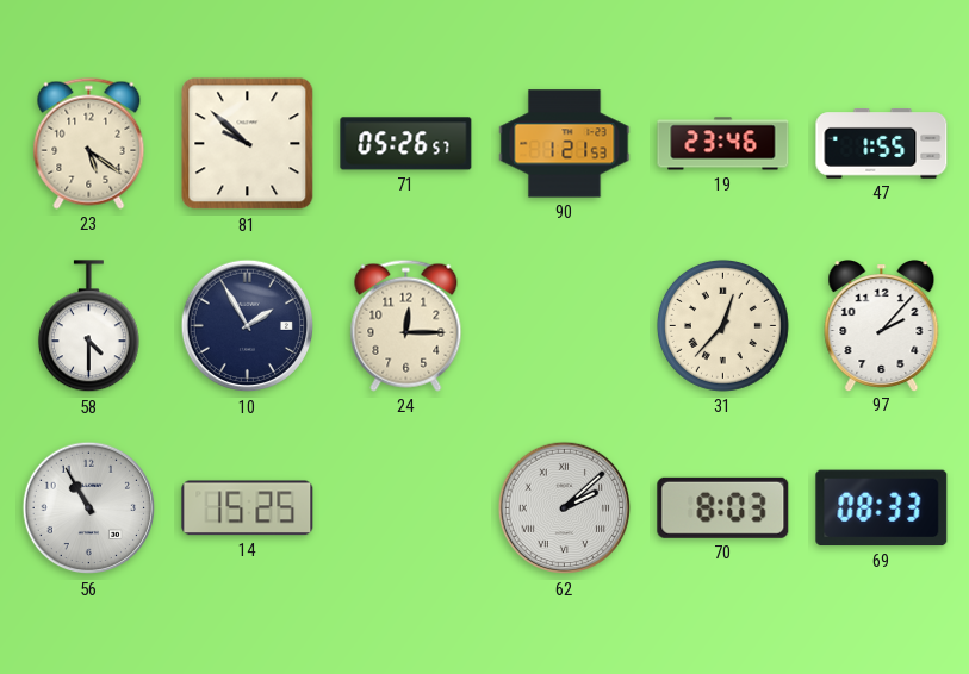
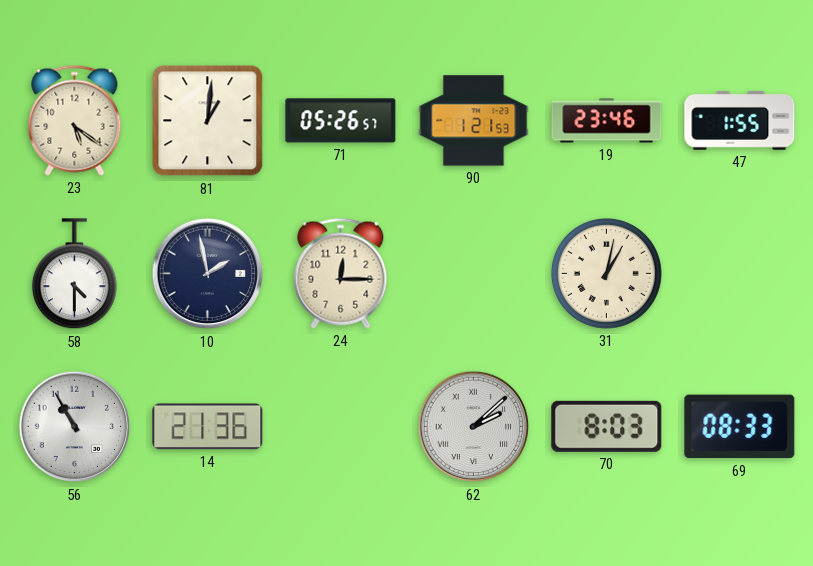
81: 9:52 -> 1:01 (208, 121)
10: 1:55 -> 1:58 (208, 274)
31: 12:37 -> 1:02 (606, 273)
97: 2:07 -> none (882, 326)
14: 15:25 -> 21:36 (208, 427)
